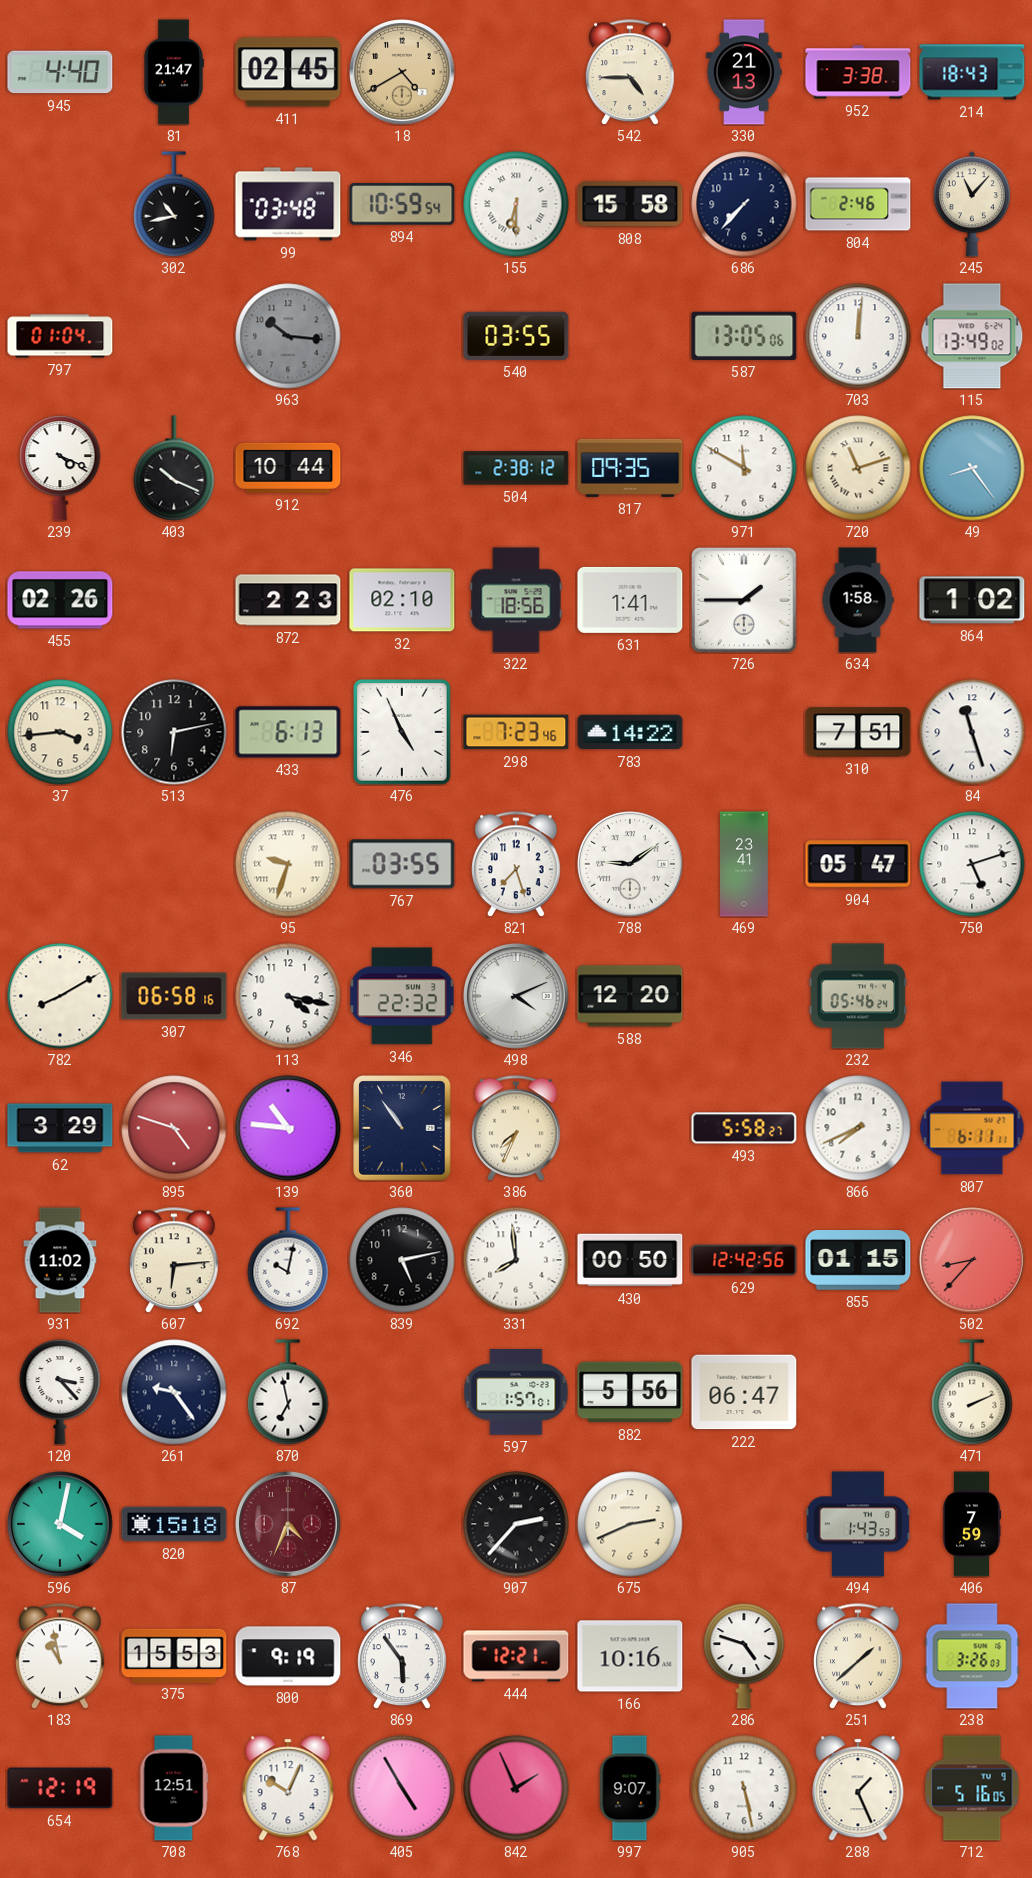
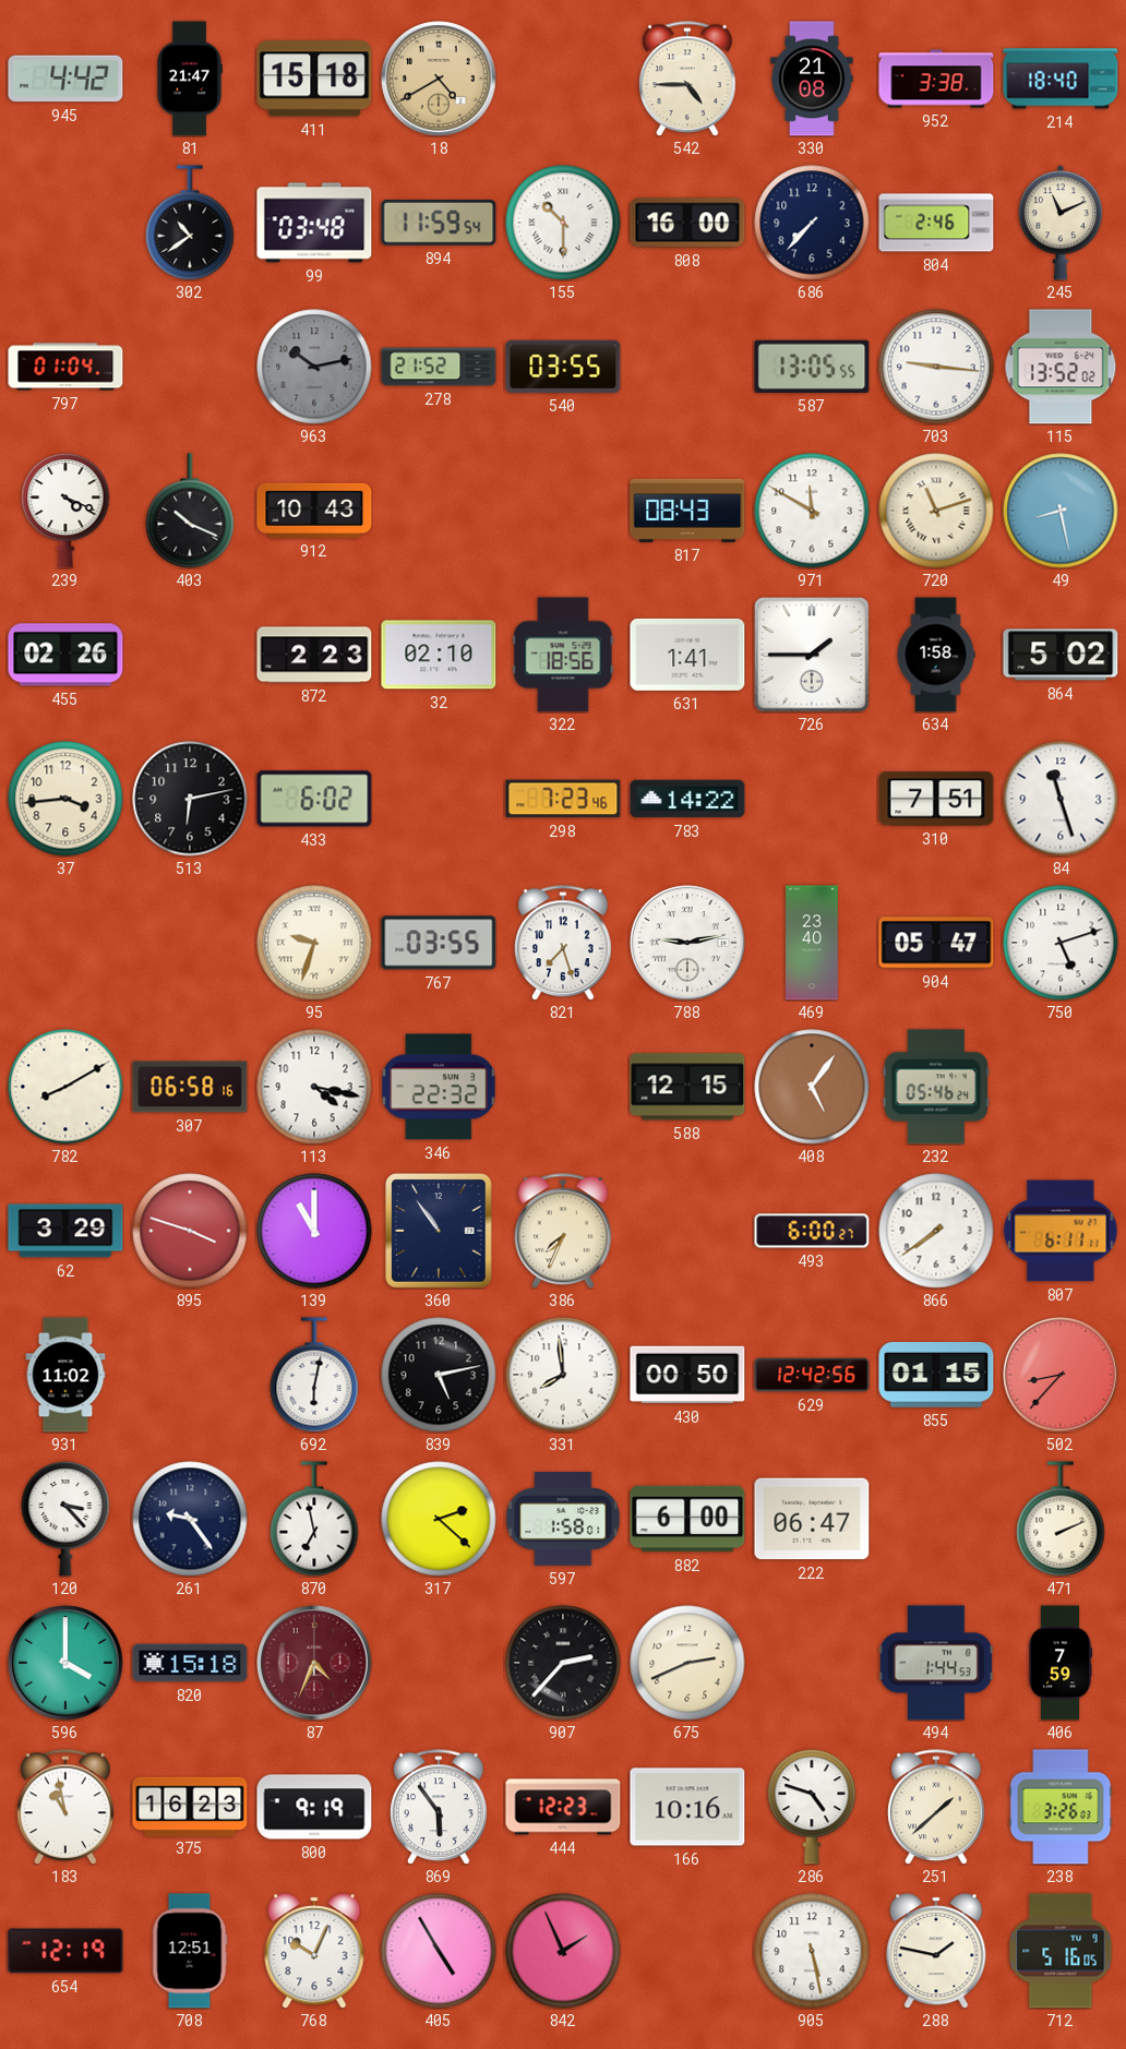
945: 4:40 -> 4:42 (65, 79)
411: 02:45 -> 15:18 (314, 79)
330: 21:13 -> 21:08 (812, 79)
214: 18:43 -> 18:40 (1061, 79)
302: 10:43 -> 10:39 (190, 223)
894: 10:59 -> 11:59 (439, 223)
155: 6:30 -> 10:30 (563, 223)
808: 15:58 -> 16:00 (687, 223)
245: 11:07 -> 11:11 (1061, 223)
963: 10:16 -> 10:13 (314, 367)
278: none -> 21:52 (439, 367)
587: 13:05:06 -> 13:05:55 (812, 367)
703: 12:01 -> 9:16 (936, 367)
115: 13:49 -> 13:52 (1061, 367)
912: 10:44 -> 10:43 (314, 511)
504: 2:38 -> none (516, 468)
817: 09:35 -> 08:43 (687, 511)
49: 8:24 -> 8:28 (1061, 511)
864: 1:02 -> 5:02 (1061, 655)
433: 6:13 -> 6:02 (314, 799)
476: 4:56 -> none (403, 732)
788: 9:09 -> 9:13 (687, 943)
469: 23:41 -> 23:40 (812, 943)
498: 4:11 -> none (516, 996)
588: 12:20 -> 12:15 (687, 1087)
408: none -> 5:06 (812, 1087)
895: 4:48 -> 3:48 (190, 1231)
139: 10:46 -> 11:00 (314, 1231)
493: 5:58 -> 6:00 (812, 1231)
866: 7:41 -> 7:39 (936, 1231)
607: 6:14 -> none (174, 1260)
692: 10:02 -> 6:02 (314, 1375)
317: none -> 2:22 (439, 1519)
597: 1:57 -> 1:58 (563, 1519)
882: 5:56 -> 6:00 (687, 1519)
596: 4:02 -> 4:00 (65, 1663)
494: 1:43 -> 1:44 (936, 1663)
375: 15:53 -> 16:23 (190, 1806)
444: 12:21 -> 12:23 (563, 1807)
997: 9:07 -> none (630, 1788)
288: 1:26 -> 1:47 (936, 1951)
